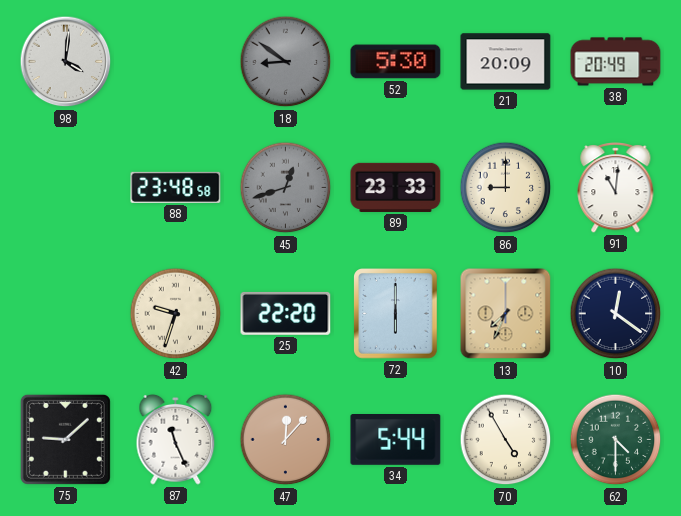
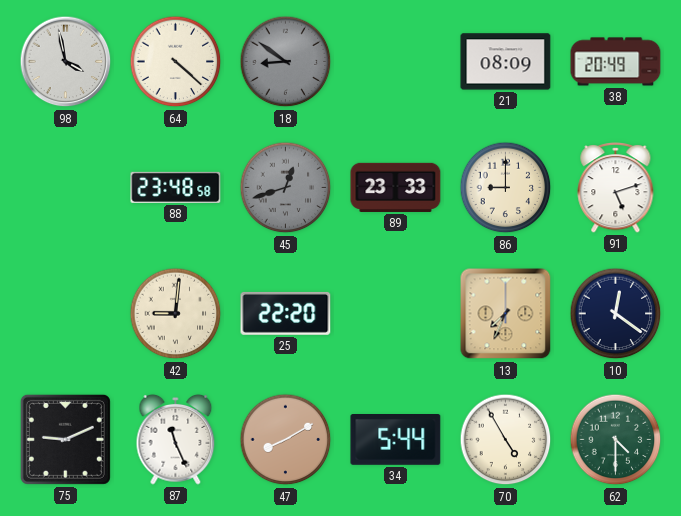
98: 4:01 -> 3:58 (66, 62)
64: none -> 4:22 (176, 62)
52: 5:30 -> none (396, 62)
21: 20:09 -> 08:09 (506, 62)
91: 11:01 -> 5:12 (616, 188)
42: 9:33 -> 9:01 (176, 314)
72: 6:00 -> none (396, 314)
75: 9:08 -> 9:11 (65, 439)
47: 12:07 -> 8:10 (286, 440)
